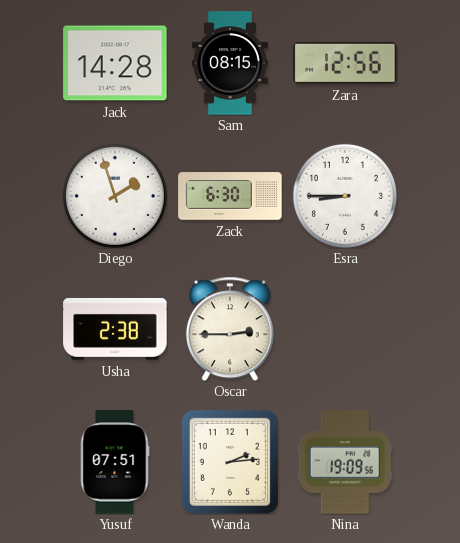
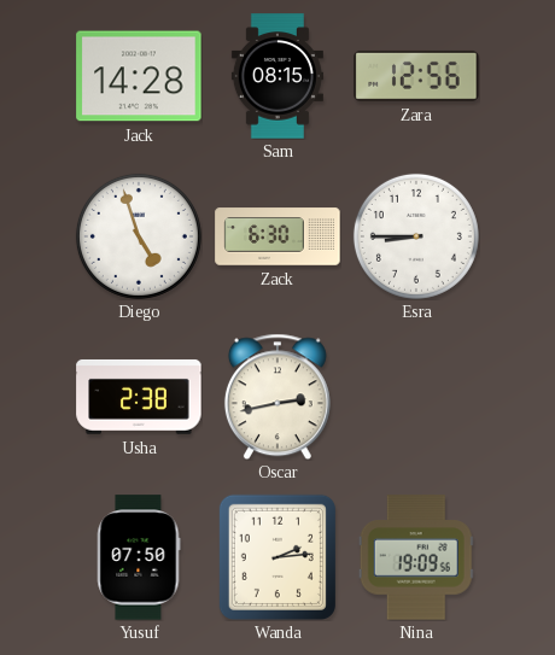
Diego: 1:57 -> 4:57 (139, 236)
Oscar: 2:45 -> 2:43 (277, 397)
Yusuf: 07:51 -> 07:50 (139, 557)
